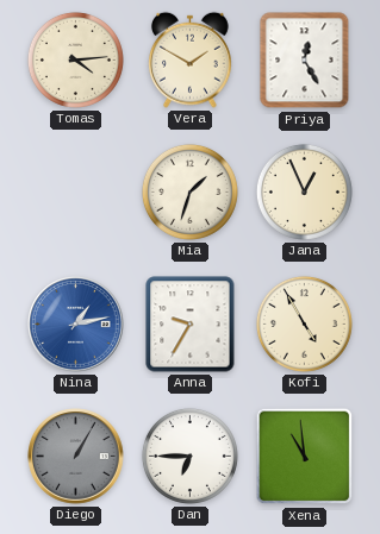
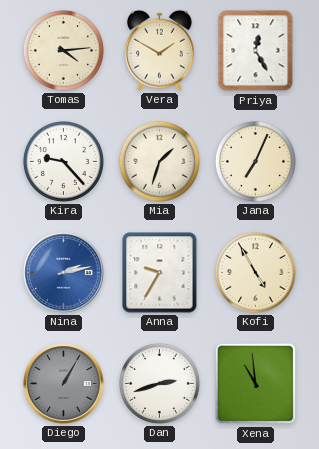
Kira: none -> 9:23 (63, 161)
Jana: 12:56 -> 7:04 (255, 161)
Nina: 1:13 -> 2:13 (64, 273)
Dan: 6:45 -> 2:42 (159, 383)
